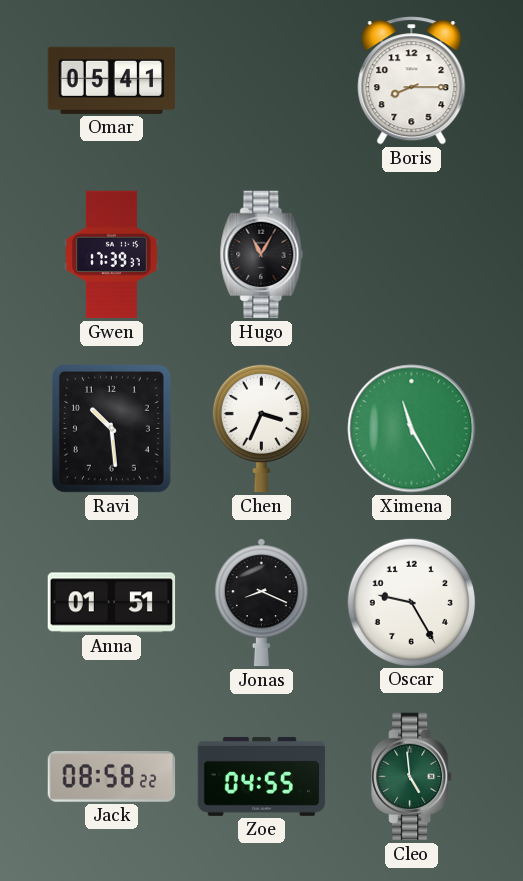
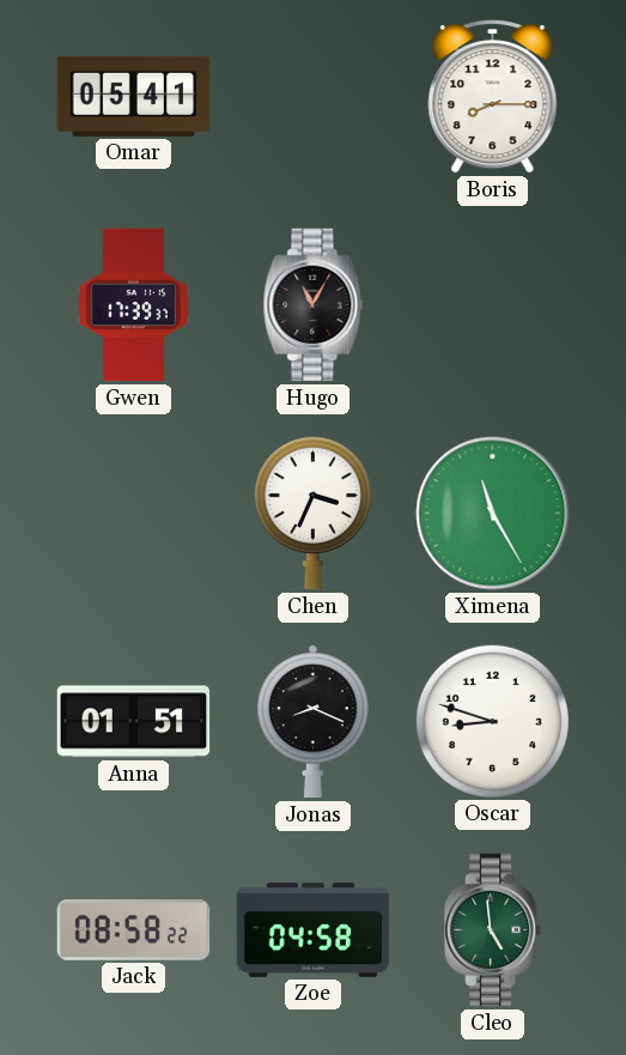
Ravi: 10:29 -> none (111, 428)
Oscar: 9:25 -> 8:48 (492, 721)
Zoe: 04:55 -> 04:58 (314, 929)
